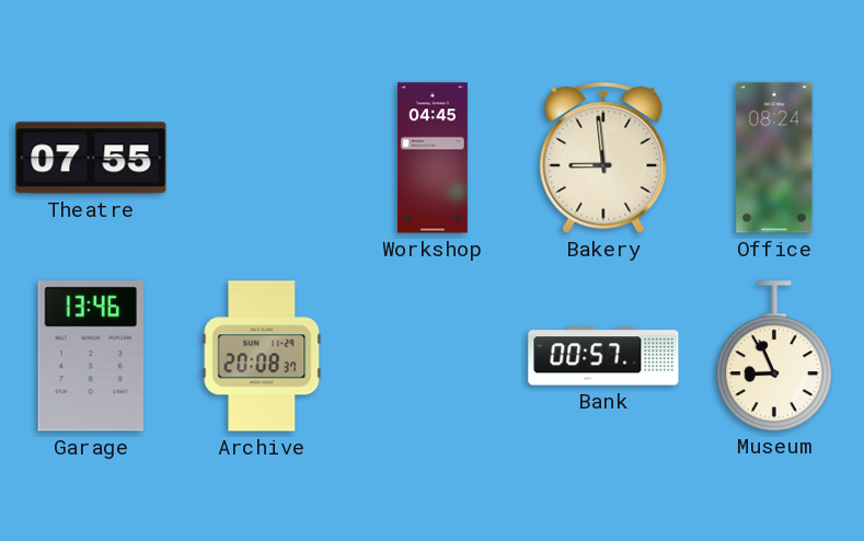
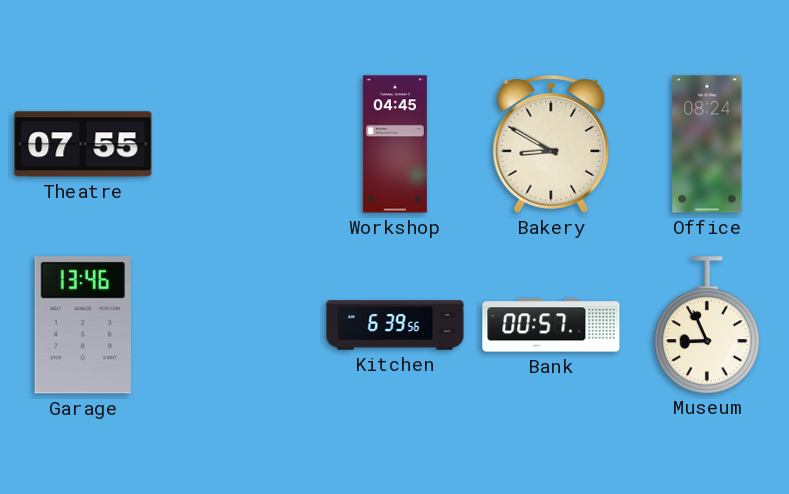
Bakery: 8:59 -> 8:50 (551, 145)
Archive: 20:08 -> none (262, 356)
Kitchen: none -> 6:39 (395, 325)
